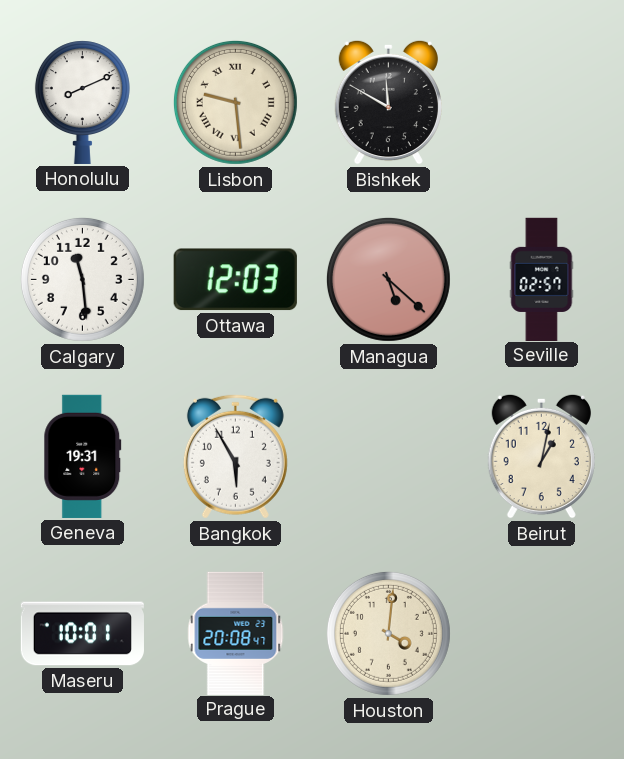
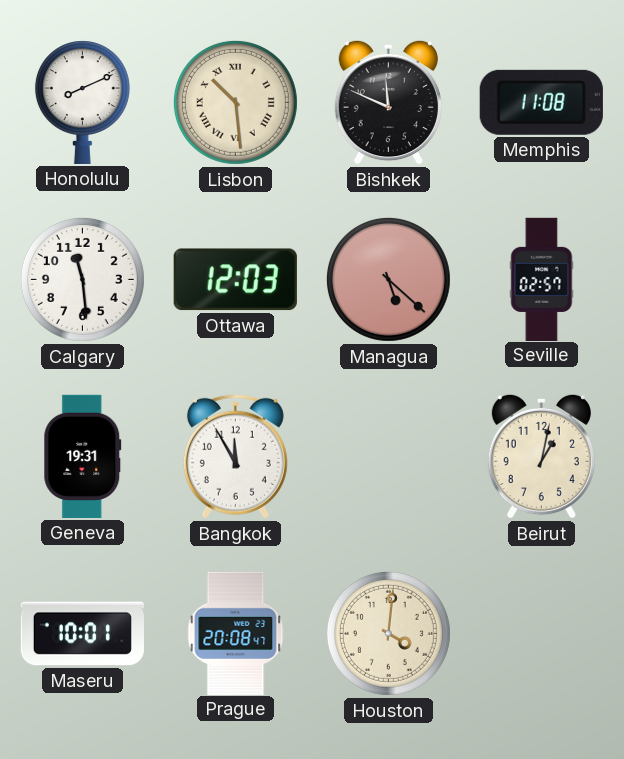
Lisbon: 9:29 -> 10:29 (235, 102)
Bishkek: 11:50 -> 11:49 (388, 102)
Memphis: none -> 11:08 (541, 102)
Bangkok: 5:55 -> 11:55 (235, 456)
